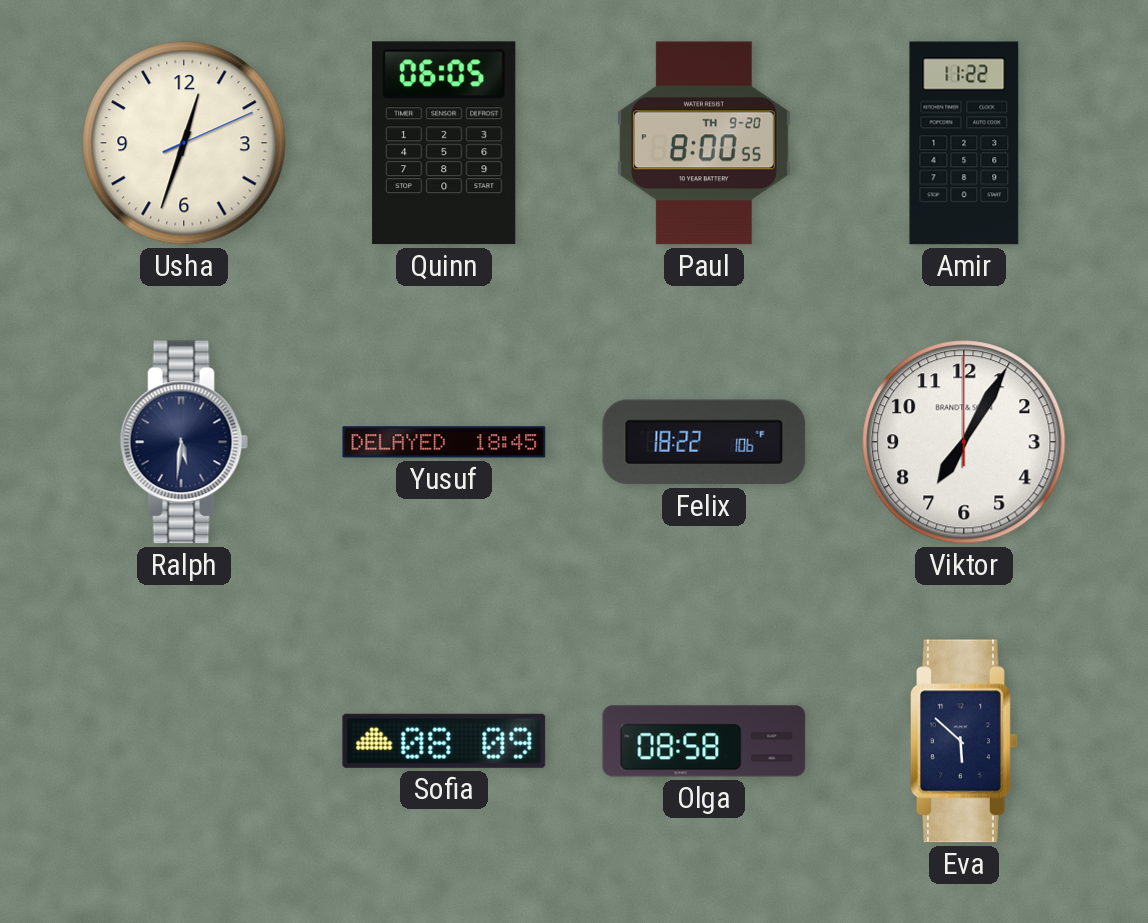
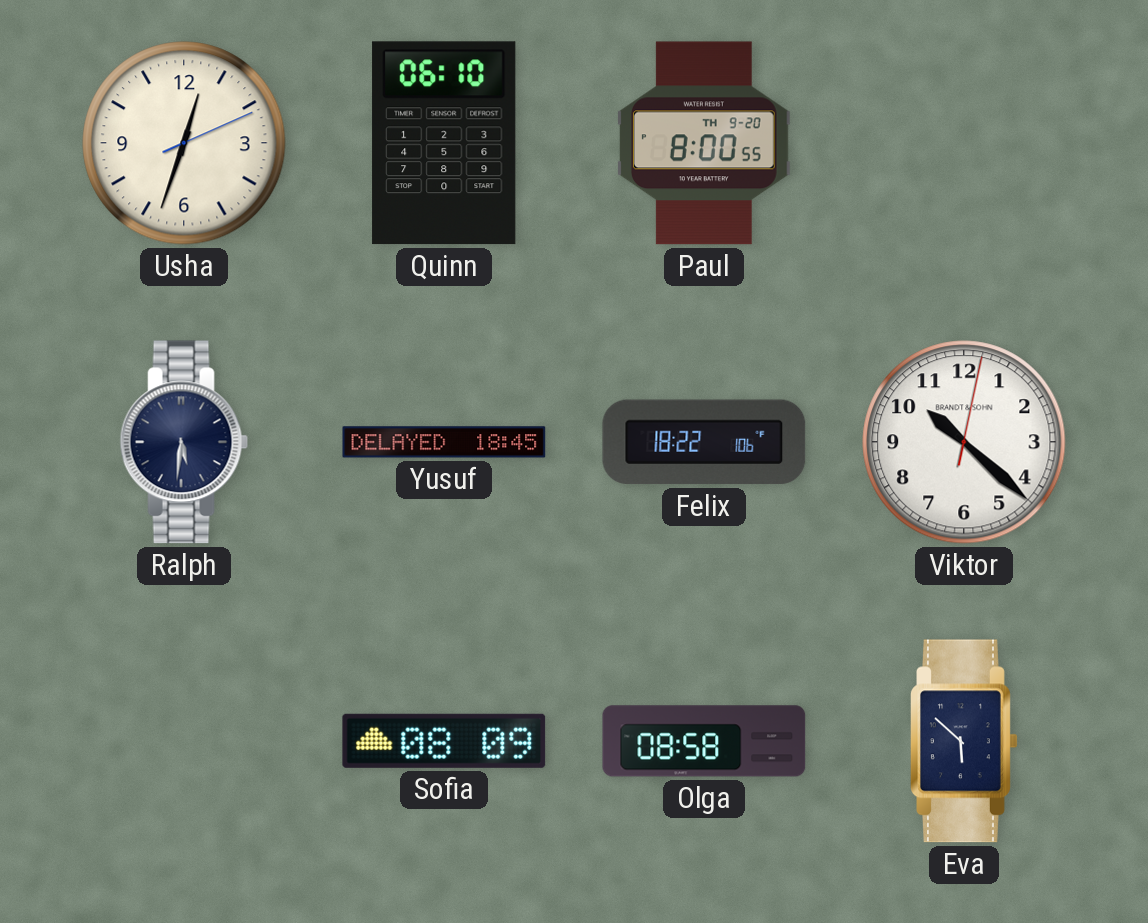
Quinn: 06:05 -> 06:10 (444, 143)
Amir: 11:22 -> none (964, 143)
Viktor: 7:05 -> 10:22 (964, 442)
